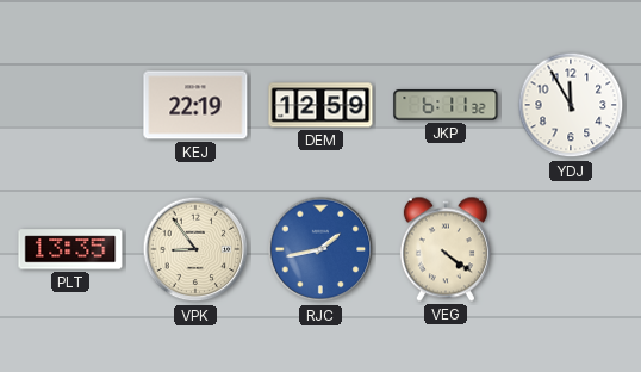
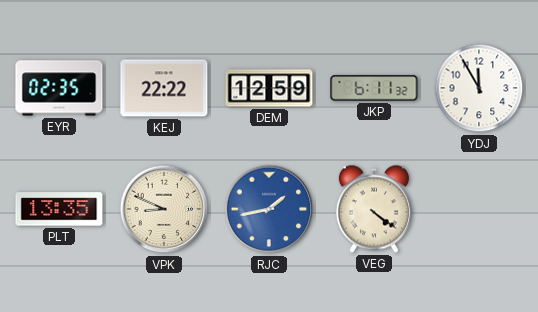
EYR: none -> 02:35 (59, 88)
KEJ: 22:19 -> 22:22 (164, 88)
VPK: 8:54 -> 8:49 (164, 209)
